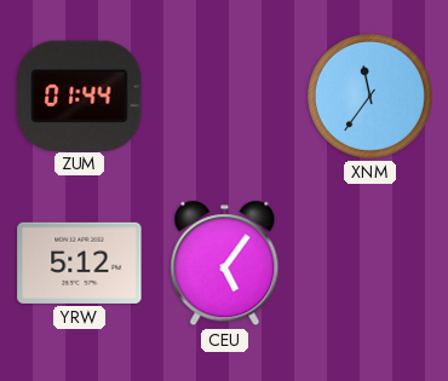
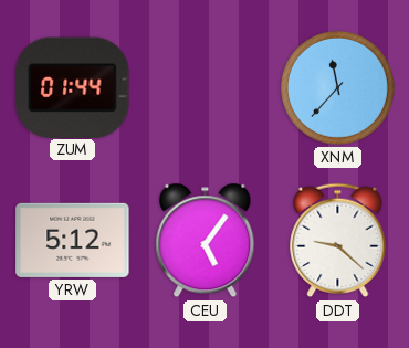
XNM: 11:36 -> 11:37 (337, 87)
DDT: none -> 9:22 (338, 241)
